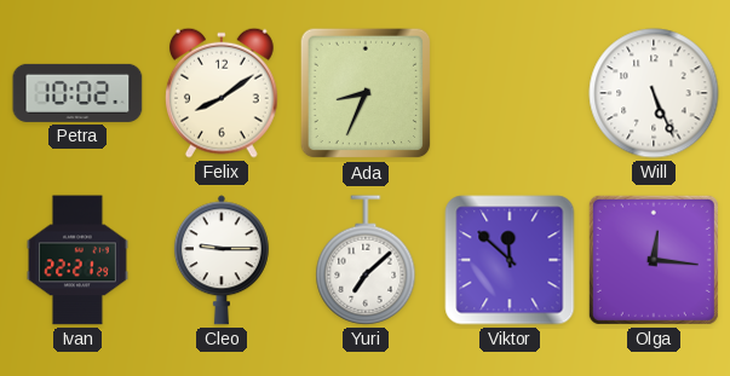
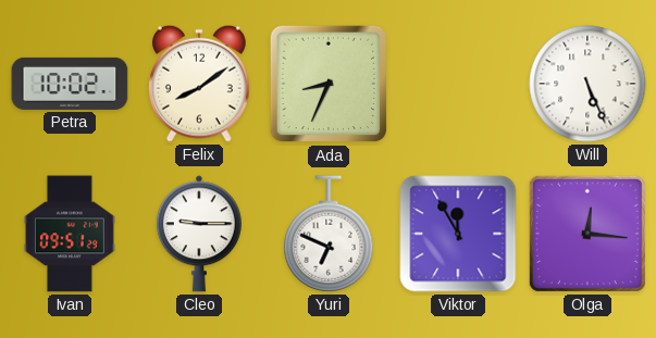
Ivan: 22:21 -> 09:51 (70, 234)
Yuri: 7:08 -> 6:49 (329, 234)
Viktor: 11:52 -> 11:55 (458, 234)
